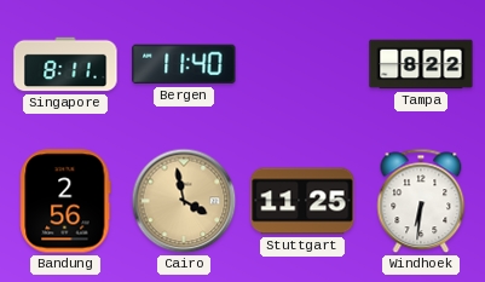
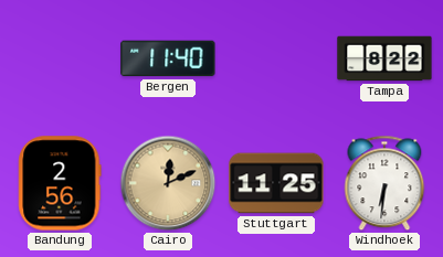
Singapore: 8:11 -> none (65, 64)
Cairo: 3:58 -> 12:11 (168, 183)
